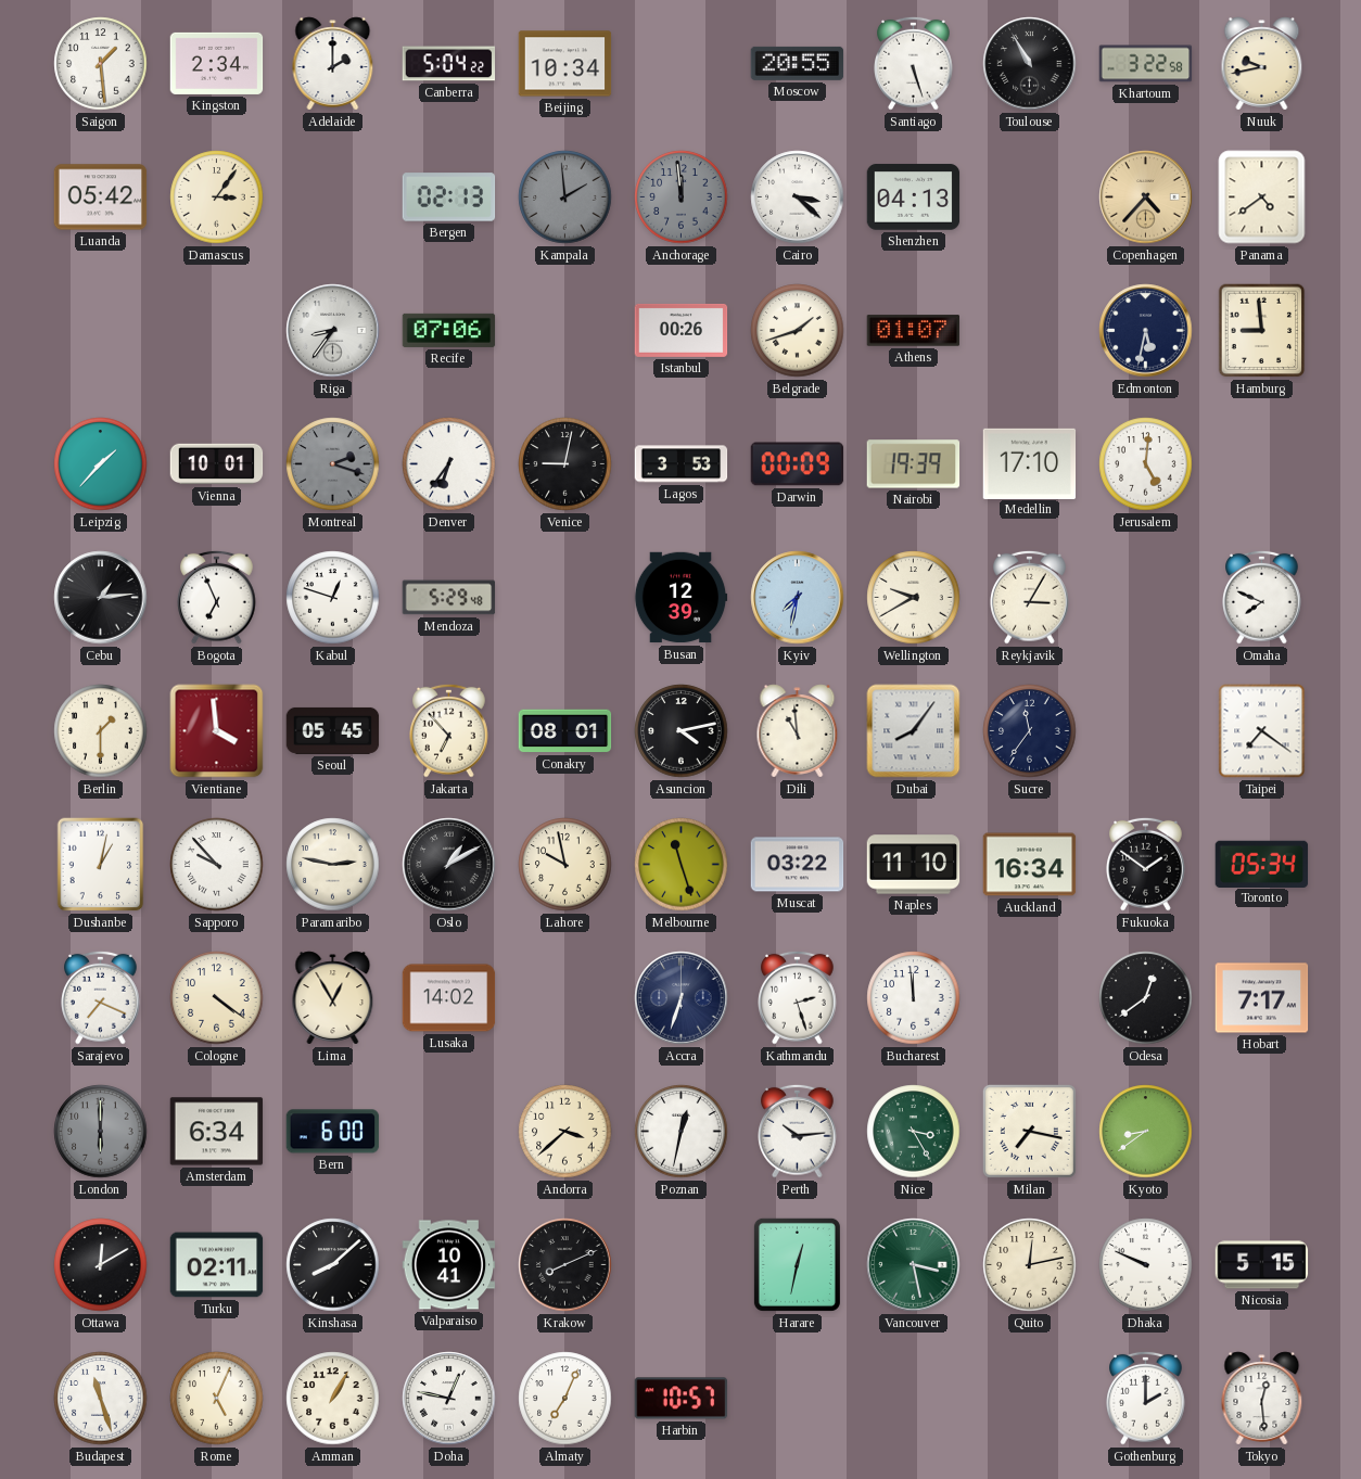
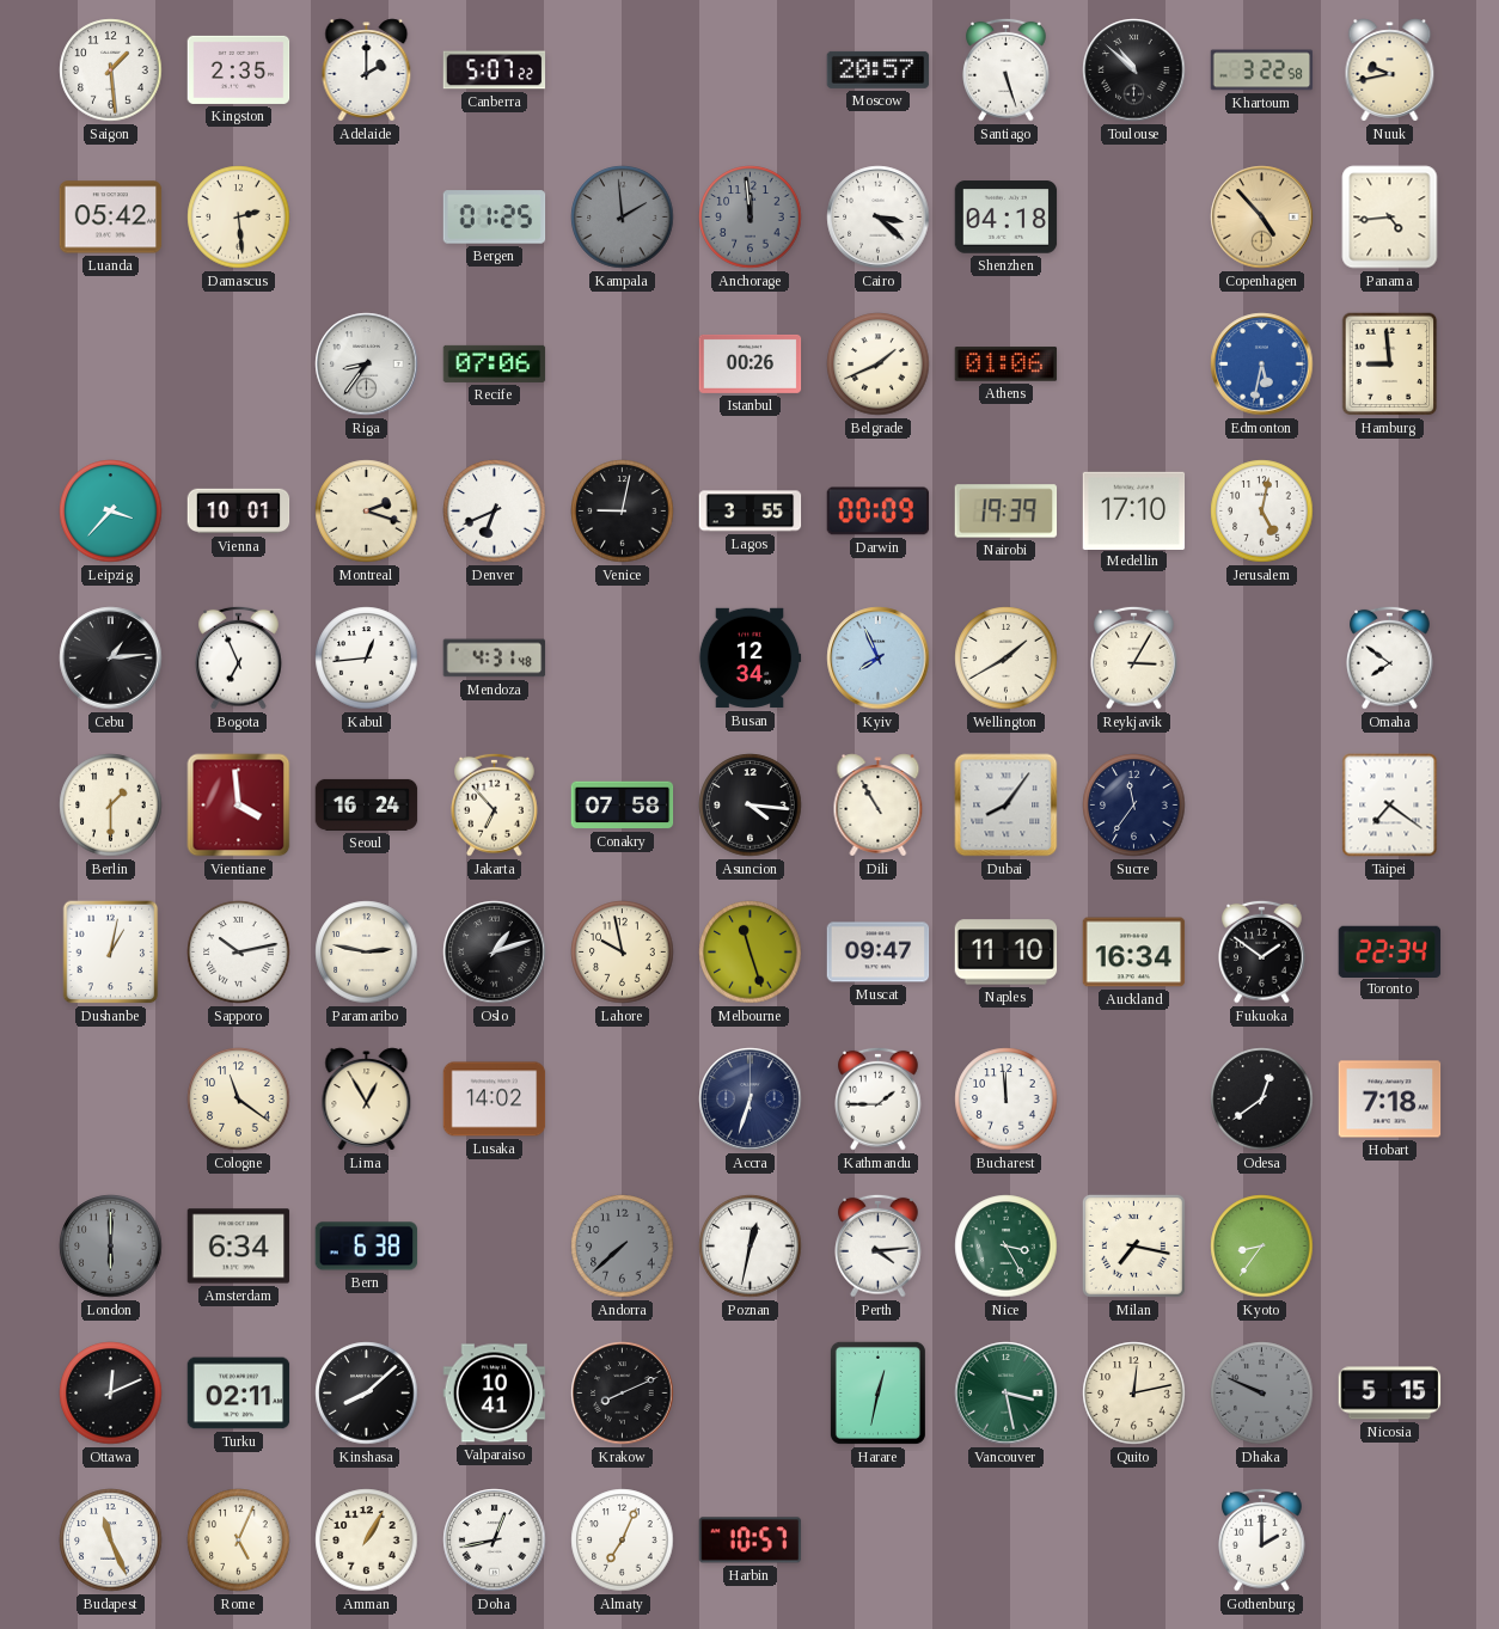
Kingston: 2:34 -> 2:35 (239, 69)
Canberra: 5:04 -> 5:07 (495, 71)
Beijing: 10:34 -> none (565, 64)
Moscow: 20:55 -> 20:57 (879, 69)
Toulouse: 10:55 -> 10:52 (1134, 71)
Damascus: 3:06 -> 2:29 (239, 218)
Bergen: 02:13 -> 01:25 (495, 218)
Shenzhen: 04:13 -> 04:18 (1007, 218)
Copenhagen: 4:37 -> 4:53 (1262, 218)
Panama: 4:39 -> 4:44 (1390, 218)
Belgrade: 1:42 -> 1:41 (879, 365)
Athens: 01:07 -> 01:06 (1007, 365)
Edmonton dial: navy -> blue (1262, 365)
Leipzig: 1:37 -> 3:37 (111, 512)
Montreal dial: grey -> cream (367, 512)
Denver: 6:36 -> 6:41 (495, 512)
Lagos: 3:53 -> 3:55 (751, 512)
Jerusalem: 5:01 -> 5:02 (1262, 512)
Kabul: 12:48 -> 12:44 (367, 659)
Mendoza: 5:29 -> 4:31 (495, 659)
Busan: 12:39 -> 12:34 (749, 659)
Kyiv: 7:32 -> 7:56 (879, 659)
Wellington: 9:40 -> 1:40 (1007, 659)
Omaha: 7:49 -> 7:51 (1390, 657)
Seoul: 05:45 -> 16:24 (367, 804)
Conakry: 08:01 -> 07:58 (623, 806)
Asuncion: 4:13 -> 4:16 (751, 806)
Dili: 10:59 -> 10:55 (879, 806)
Sapporo: 9:53 -> 10:13 (239, 953)
Oslo: 1:10 -> 1:12 (495, 953)
Muscat: 03:22 -> 09:47 (879, 953)
Toronto: 05:34 -> 22:34 (1390, 951)
Sarajevo: 7:19 -> none (101, 997)
Cologne: 4:21 -> 11:21 (239, 1100)
Kathmandu: 2:27 -> 1:45 (879, 1098)
Hobart: 7:17 -> 7:18 (1390, 1100)
Bern: 6:00 -> 6:38 (367, 1247)
Andorra: 3:38 -> 7:38 (623, 1247)
Andorra dial: cream -> grey (623, 1247)
Perth: 10:14 -> 4:14 (879, 1245)
Kyoto: 8:39 -> 8:36 (1262, 1247)
Ottawa: 12:10 -> 12:11 (111, 1394)
Dhaka dial: white -> grey (1262, 1394)
Budapest: 11:27 -> 11:26 (111, 1541)
Doha: 12:47 -> 12:43 (495, 1541)
Tokyo: 12:29 -> none (1262, 1399)
